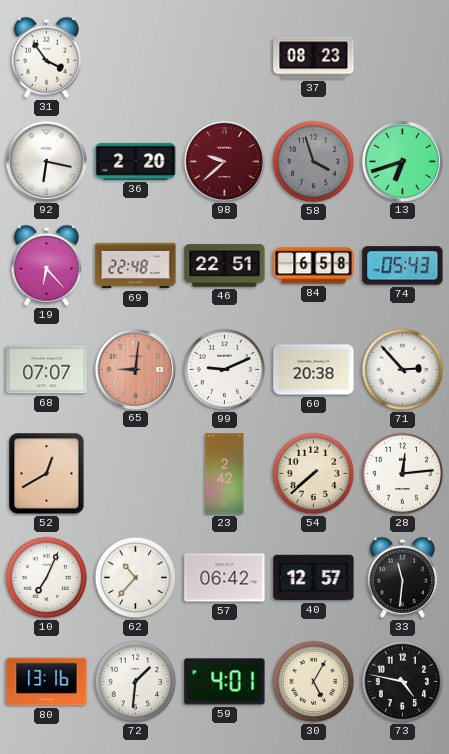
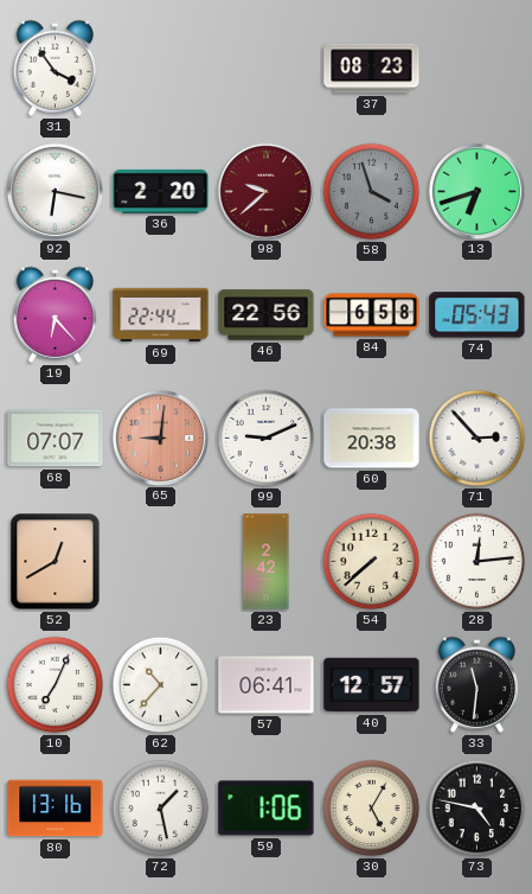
69: 22:48 -> 22:44 (161, 315)
46: 22:51 -> 22:56 (267, 315)
57: 06:42 -> 06:41 (267, 685)
72: 1:31 -> 1:28 (161, 809)
59: 4:01 -> 1:06 (267, 809)
